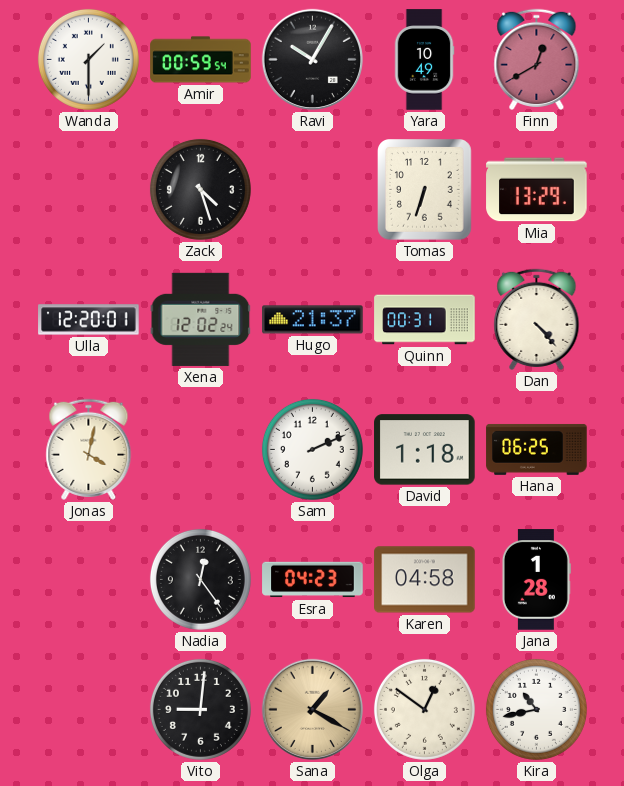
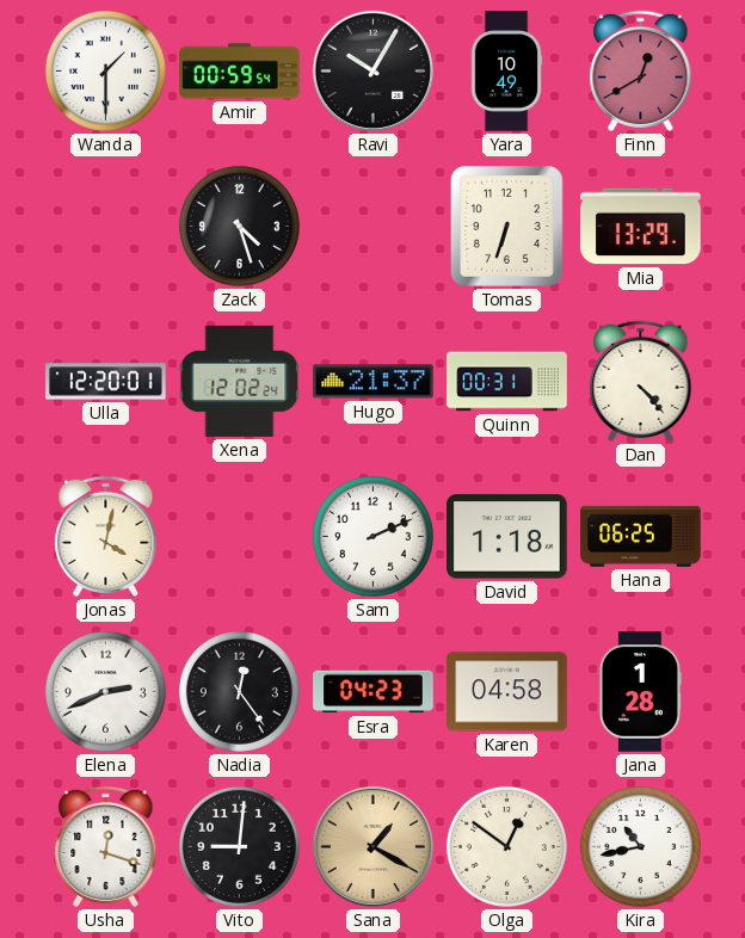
Elena: none -> 2:41 (105, 691)
Usha: none -> 12:18 (106, 846)
